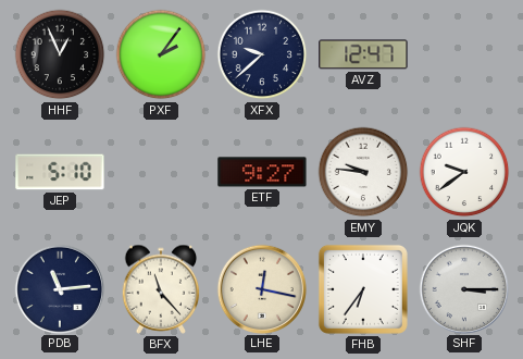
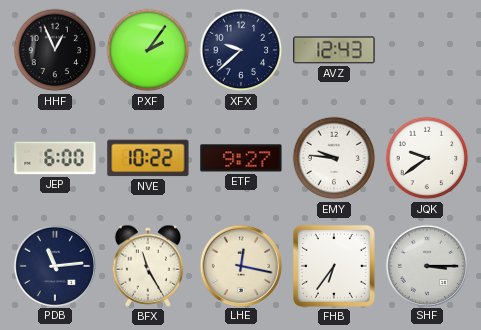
AVZ: 12:47 -> 12:43 (334, 50)
JEP: 5:10 -> 6:00 (55, 158)
NVE: none -> 10:22 (148, 158)
BFX: 11:23 -> 11:25 (148, 266)
